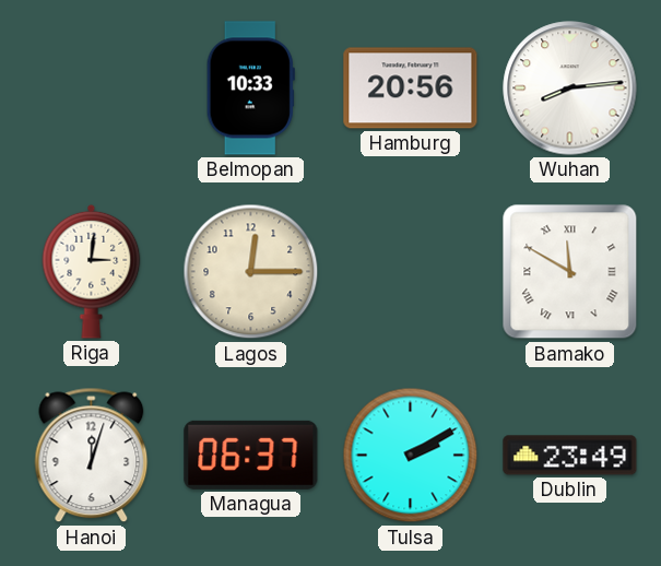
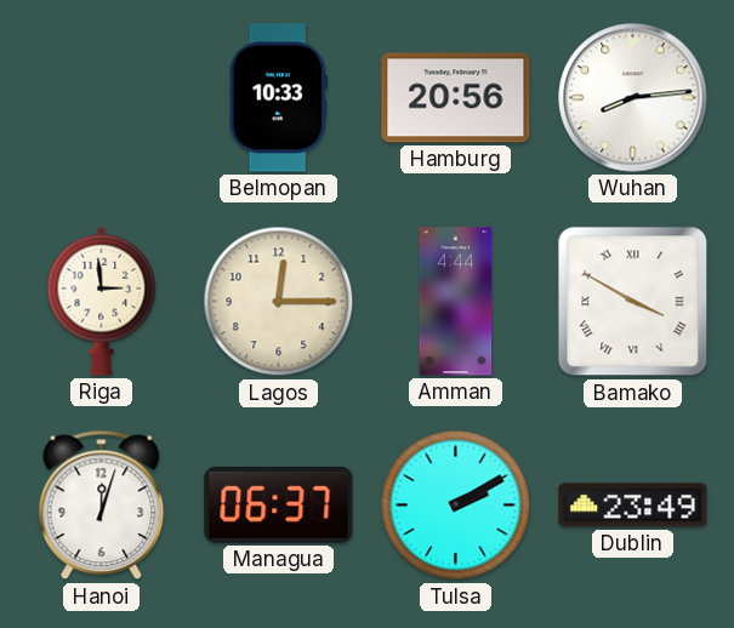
Riga: 3:01 -> 2:59 (102, 301)
Amman: none -> 4:44 (456, 302)
Bamako: 11:50 -> 3:50 (633, 302)
